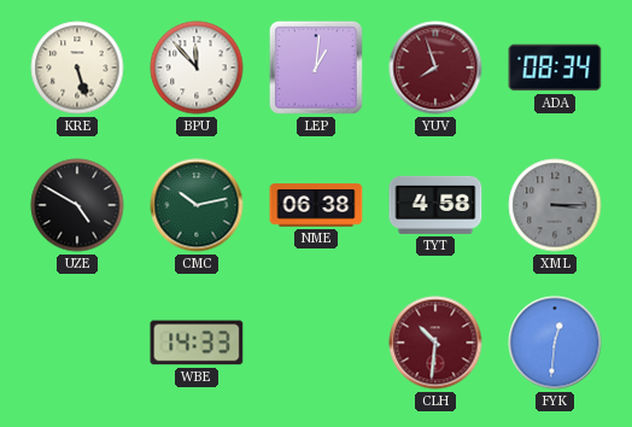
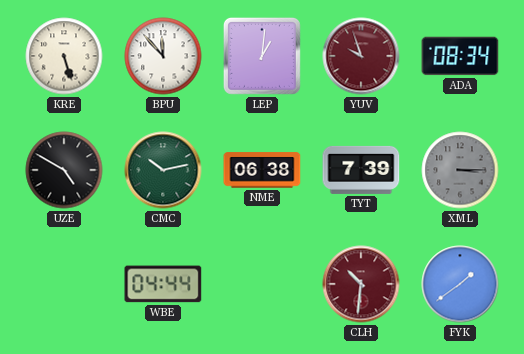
YUV: 7:57 -> 9:57 (361, 56)
TYT: 4:58 -> 7:39 (361, 170)
WBE: 14:33 -> 04:44 (163, 284)
FYK: 12:31 -> 1:39 (460, 284)
